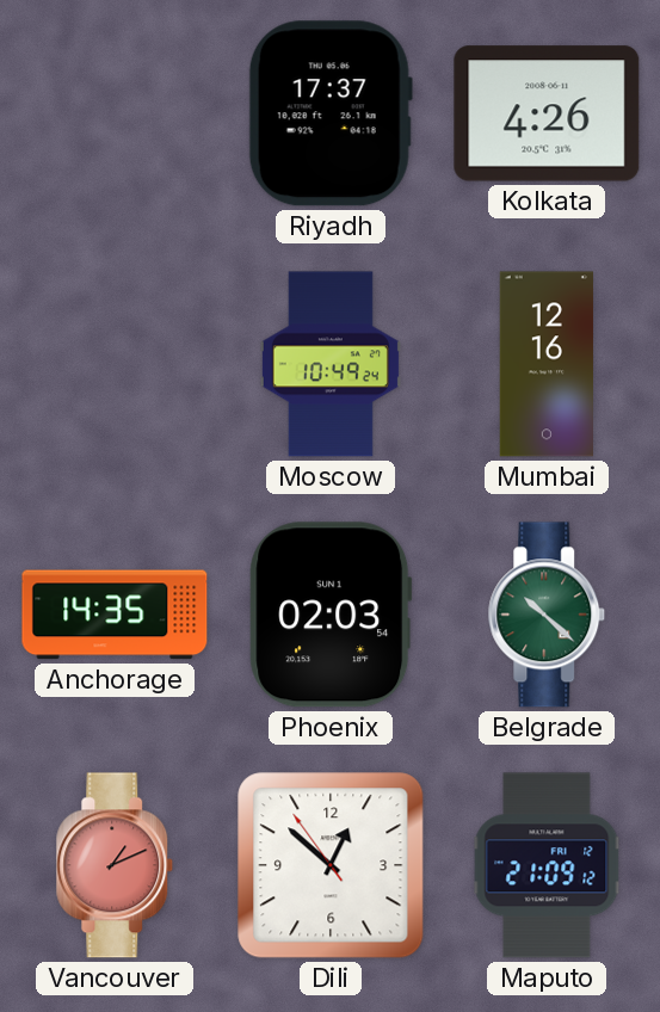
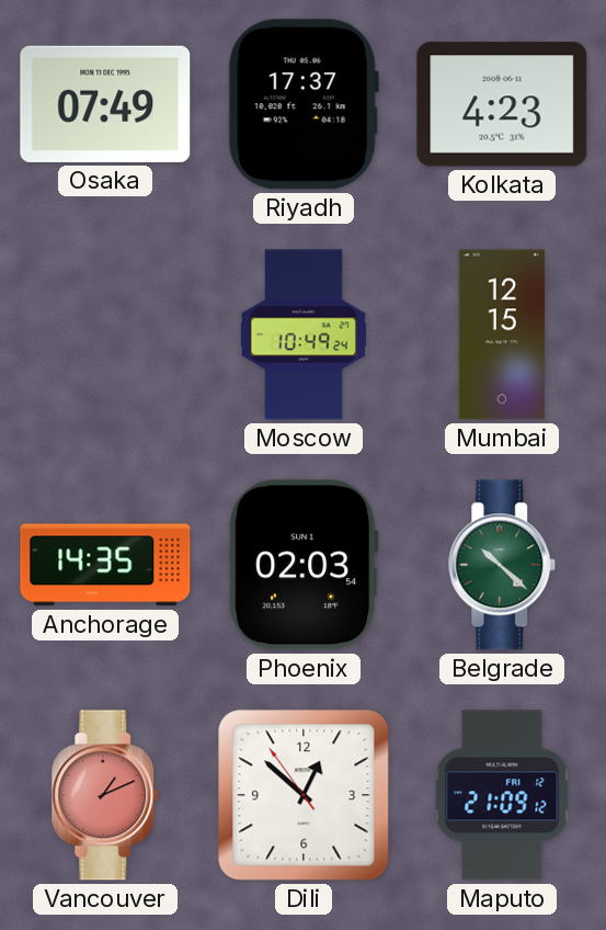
Osaka: none -> 07:49 (105, 104)
Kolkata: 4:26 -> 4:23 (502, 104)
Mumbai: 12:16 -> 12:15 (502, 334)
